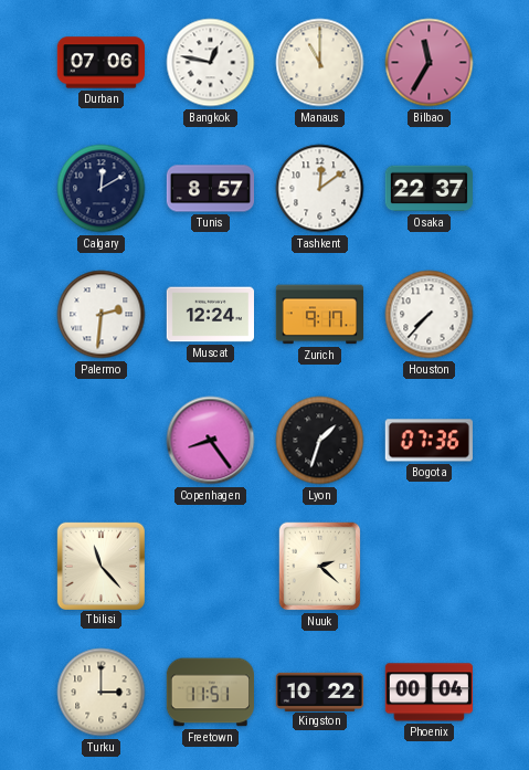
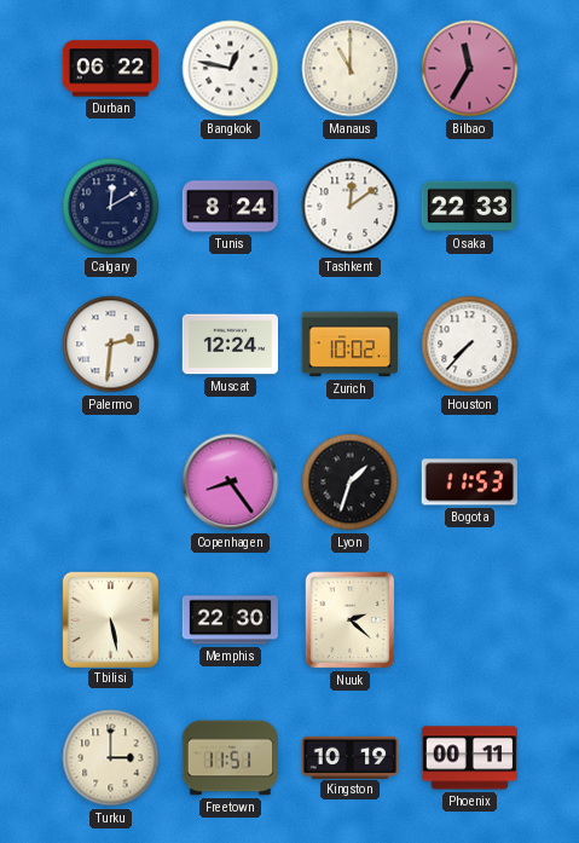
Durban: 07:06 -> 06:22 (110, 69)
Tunis: 8:57 -> 8:24 (231, 207)
Osaka: 22:37 -> 22:33 (469, 207)
Zurich: 9:17 -> 10:02 (349, 345)
Bogota: 07:36 -> 11:53 (469, 483)
Tbilisi: 11:23 -> 5:28 (110, 619)
Memphis: none -> 22:30 (230, 620)
Kingston: 10:22 -> 10:19 (349, 757)
Phoenix: 00:04 -> 00:11 (469, 758)
